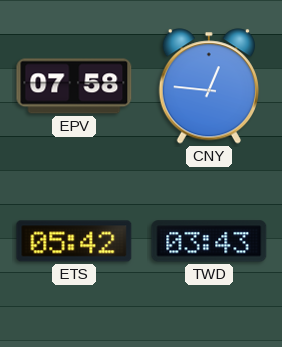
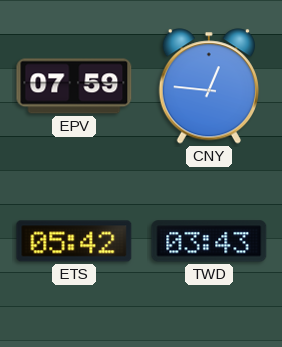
EPV: 07:58 -> 07:59 (74, 86)
